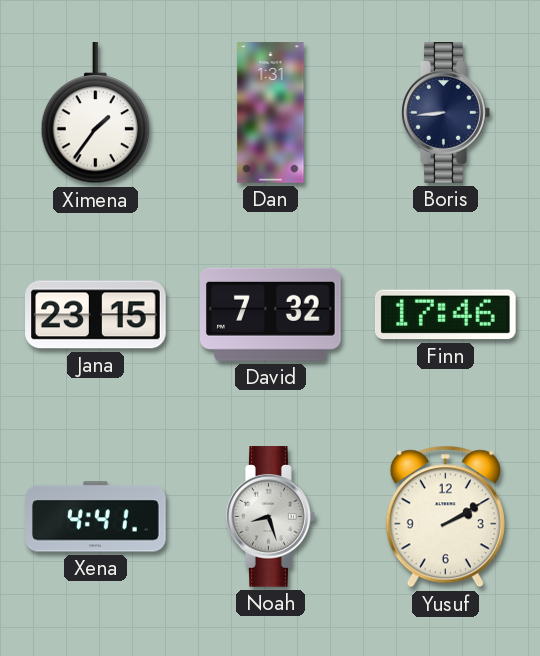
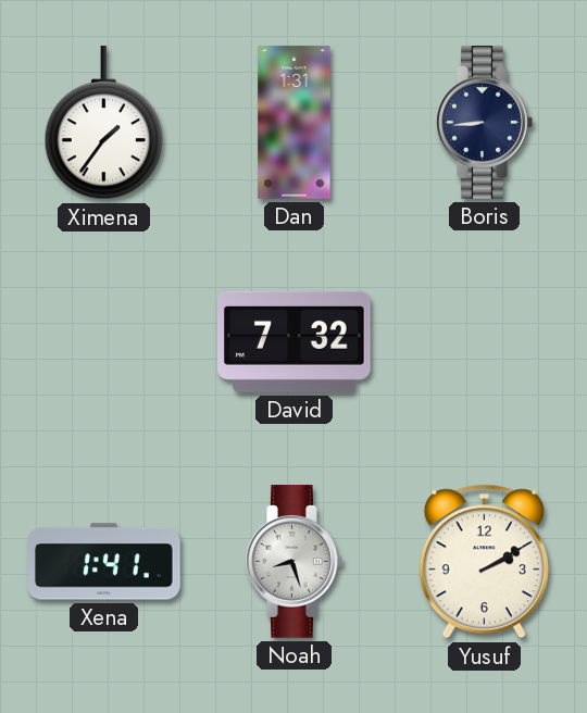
Jana: 23:15 -> none (96, 315)
Finn: 17:46 -> none (445, 315)
Xena: 4:41 -> 1:41 (104, 562)
